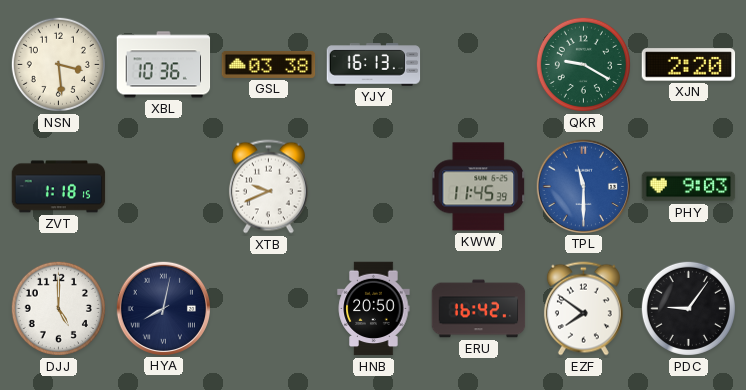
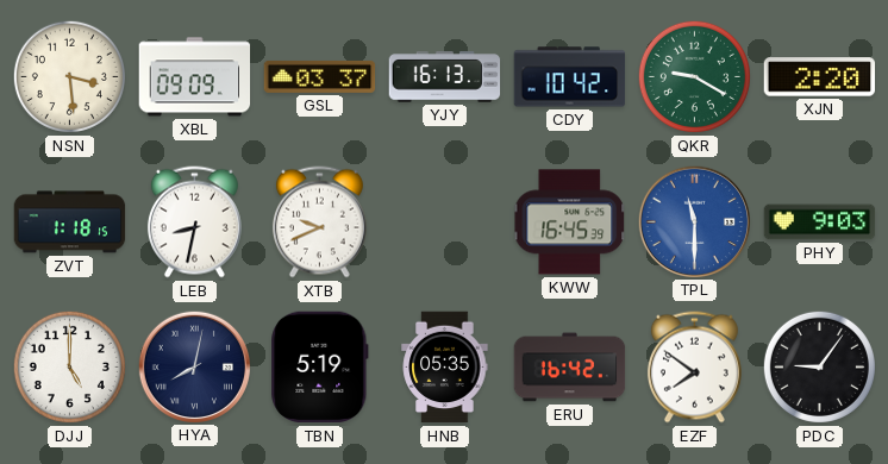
XBL: 10:36 -> 09:09 (195, 77)
GSL: 03:38 -> 03:37 (320, 76)
CDY: none -> 10:42 (570, 77)
LEB: none -> 8:32 (194, 222)
KWW: 11:45 -> 16:45 (570, 222)
TBN: none -> 5:19 (320, 368)
HNB: 20:50 -> 05:35 (445, 368)
